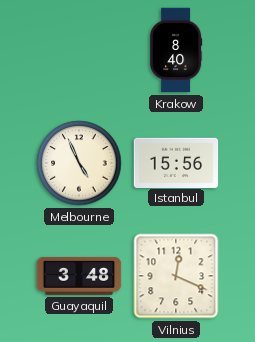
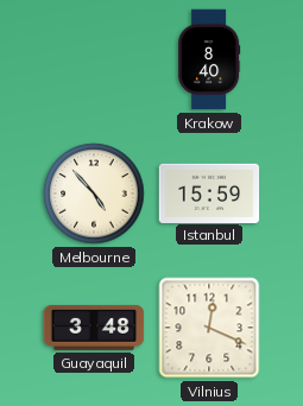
Melbourne: 4:56 -> 4:53 (94, 194)
Istanbul: 15:56 -> 15:59 (209, 192)
